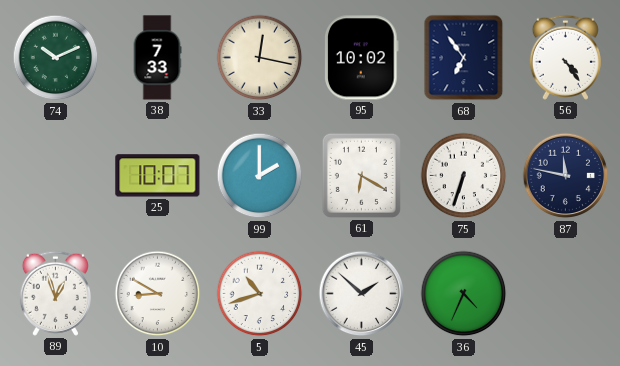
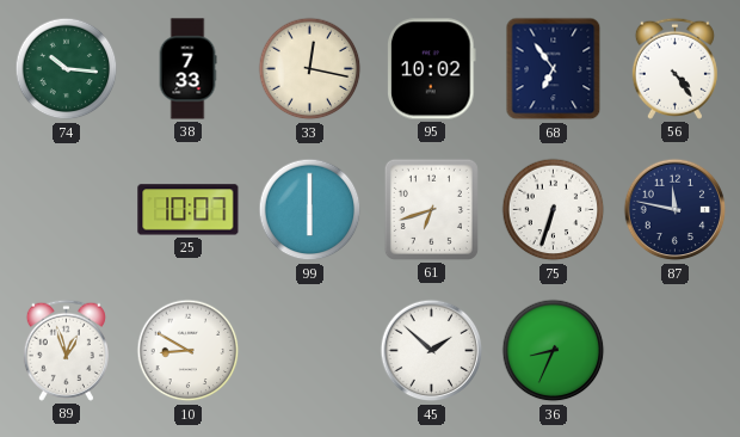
74: 10:11 -> 10:16 (67, 69)
99: 2:00 -> 6:00 (310, 210)
61: 6:20 -> 6:42 (431, 209)
5: 10:42 -> none (260, 294)
36: 4:34 -> 8:34 (554, 351)
